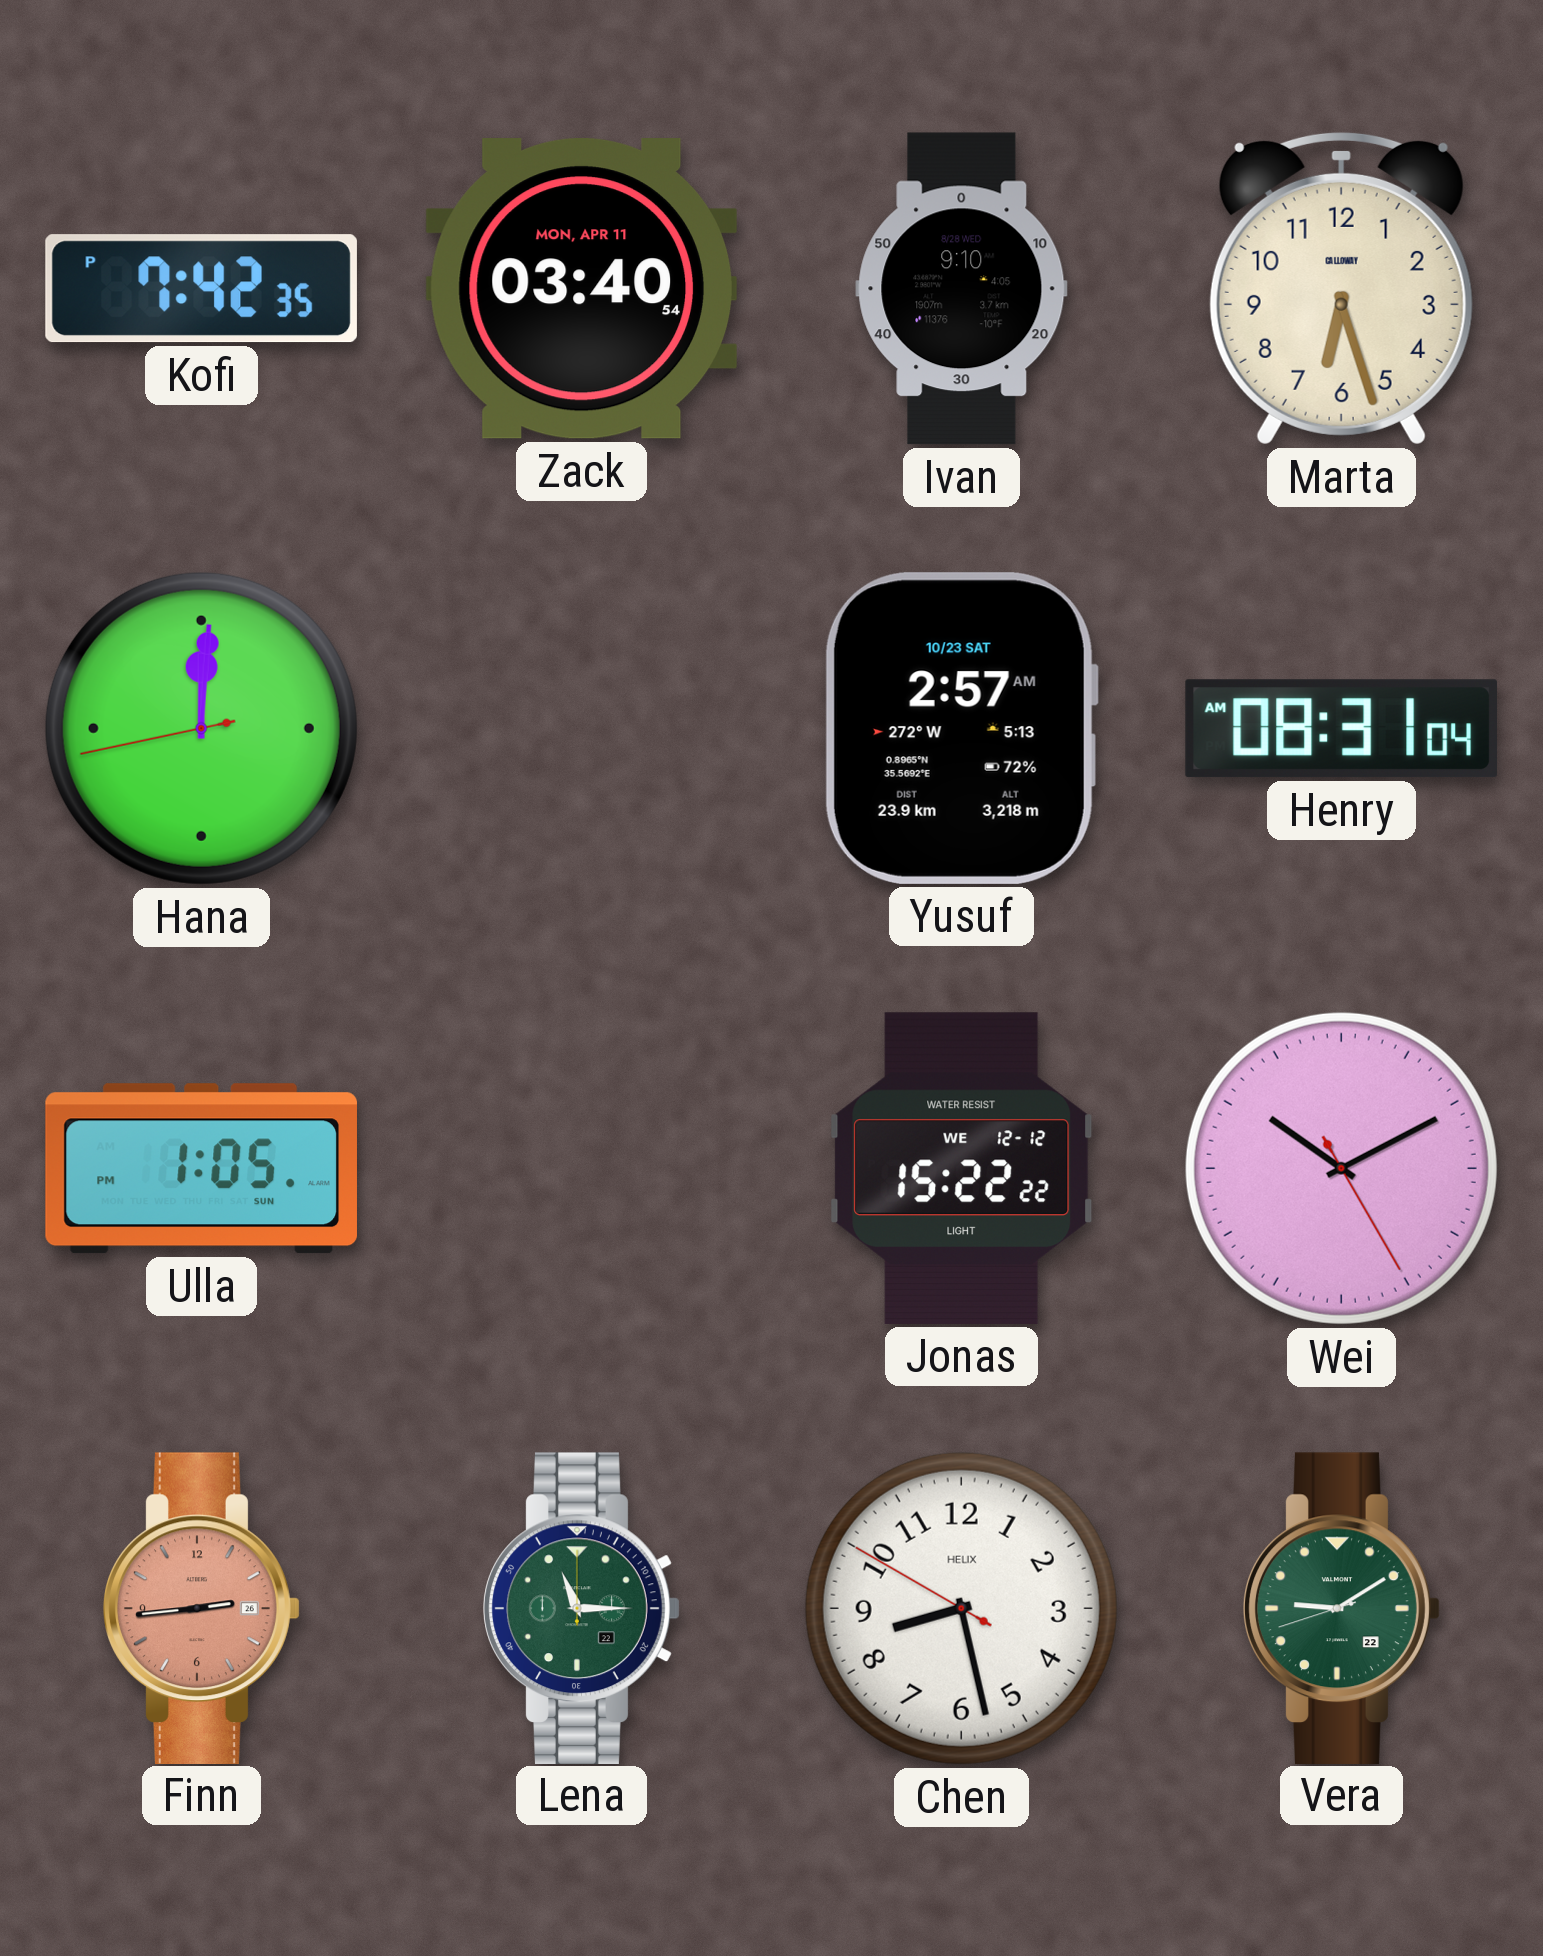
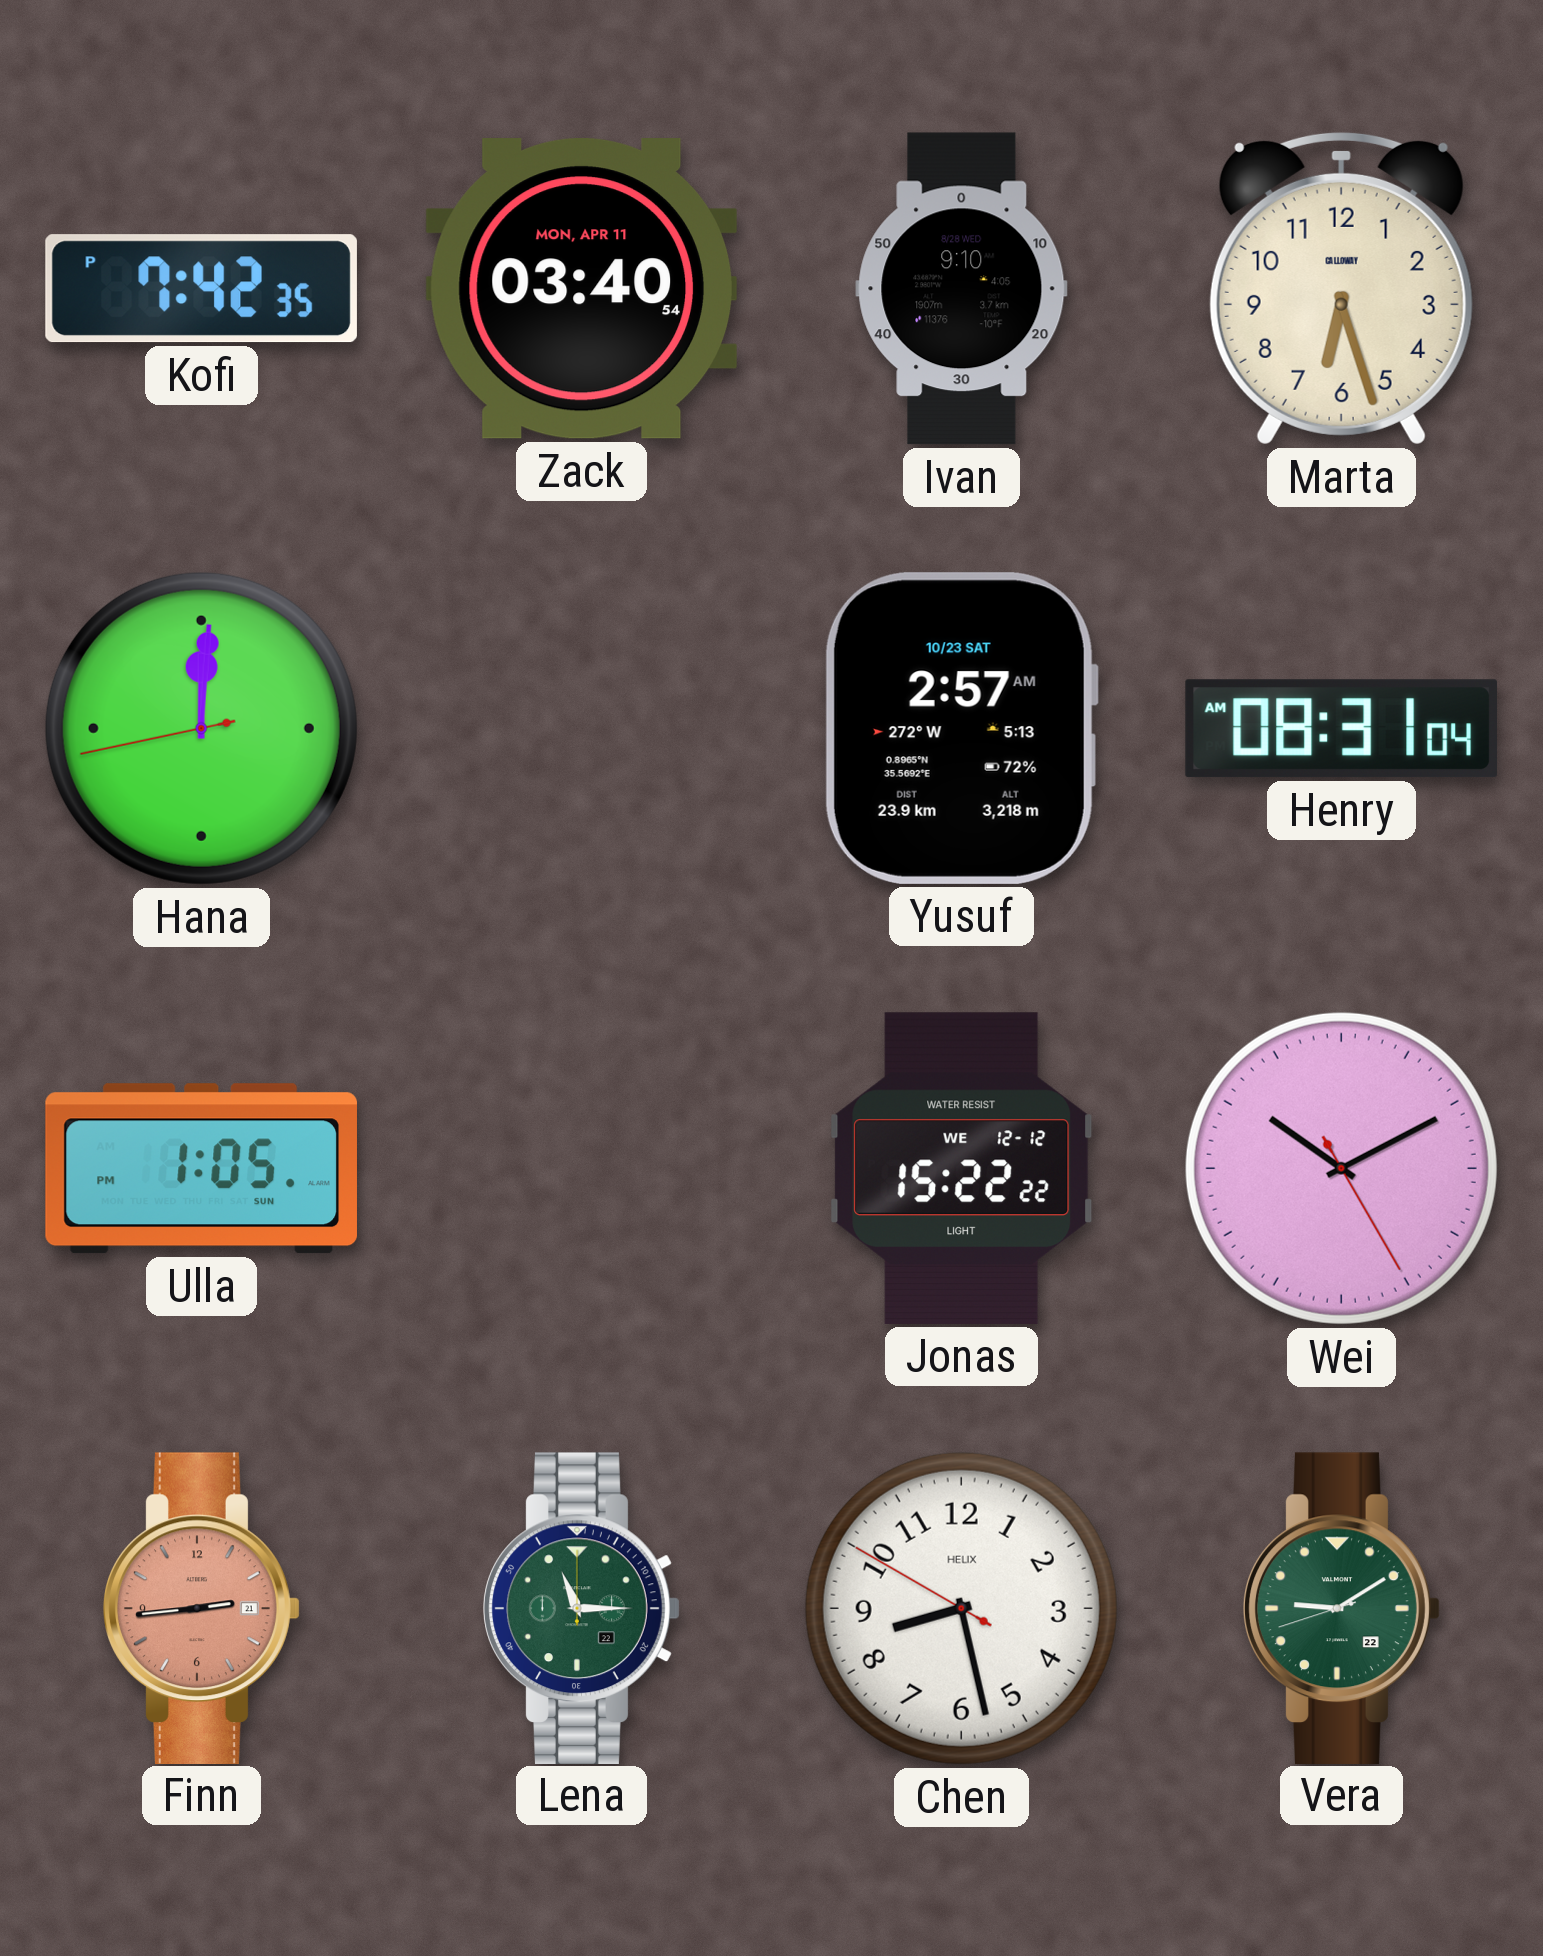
Finn date: 26 -> 21 (202, 1608)
